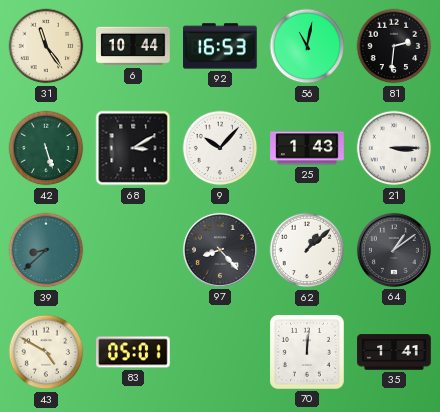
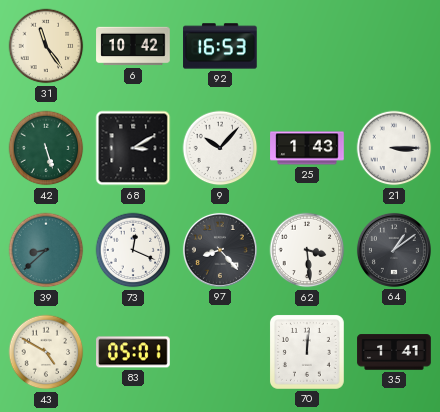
6: 10:44 -> 10:42 (133, 46)
56: 11:02 -> none (307, 46)
81: 2:31 -> none (394, 46)
73: none -> 12:19 (133, 250)
62: 1:08 -> 3:29 (307, 250)
